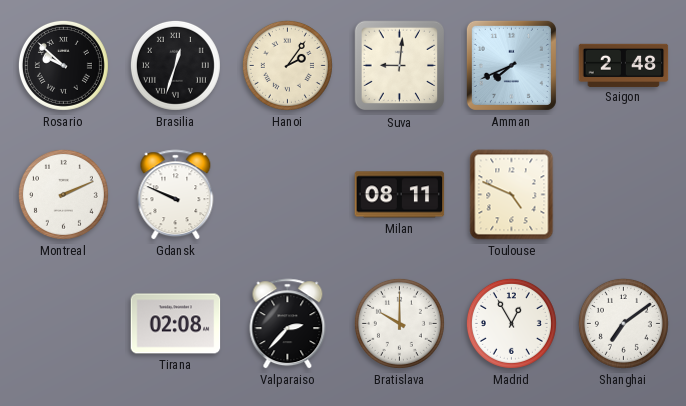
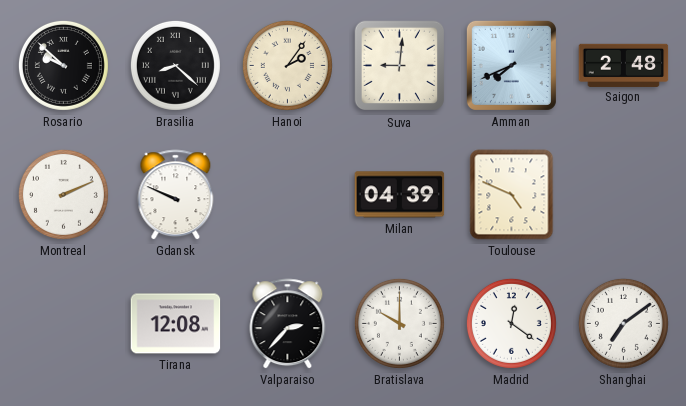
Brasilia: 12:33 -> 8:22 (175, 65)
Milan: 08:11 -> 04:39 (400, 195)
Tirana: 02:08 -> 12:08 (176, 324)
Madrid: 12:55 -> 12:21 (511, 323)
